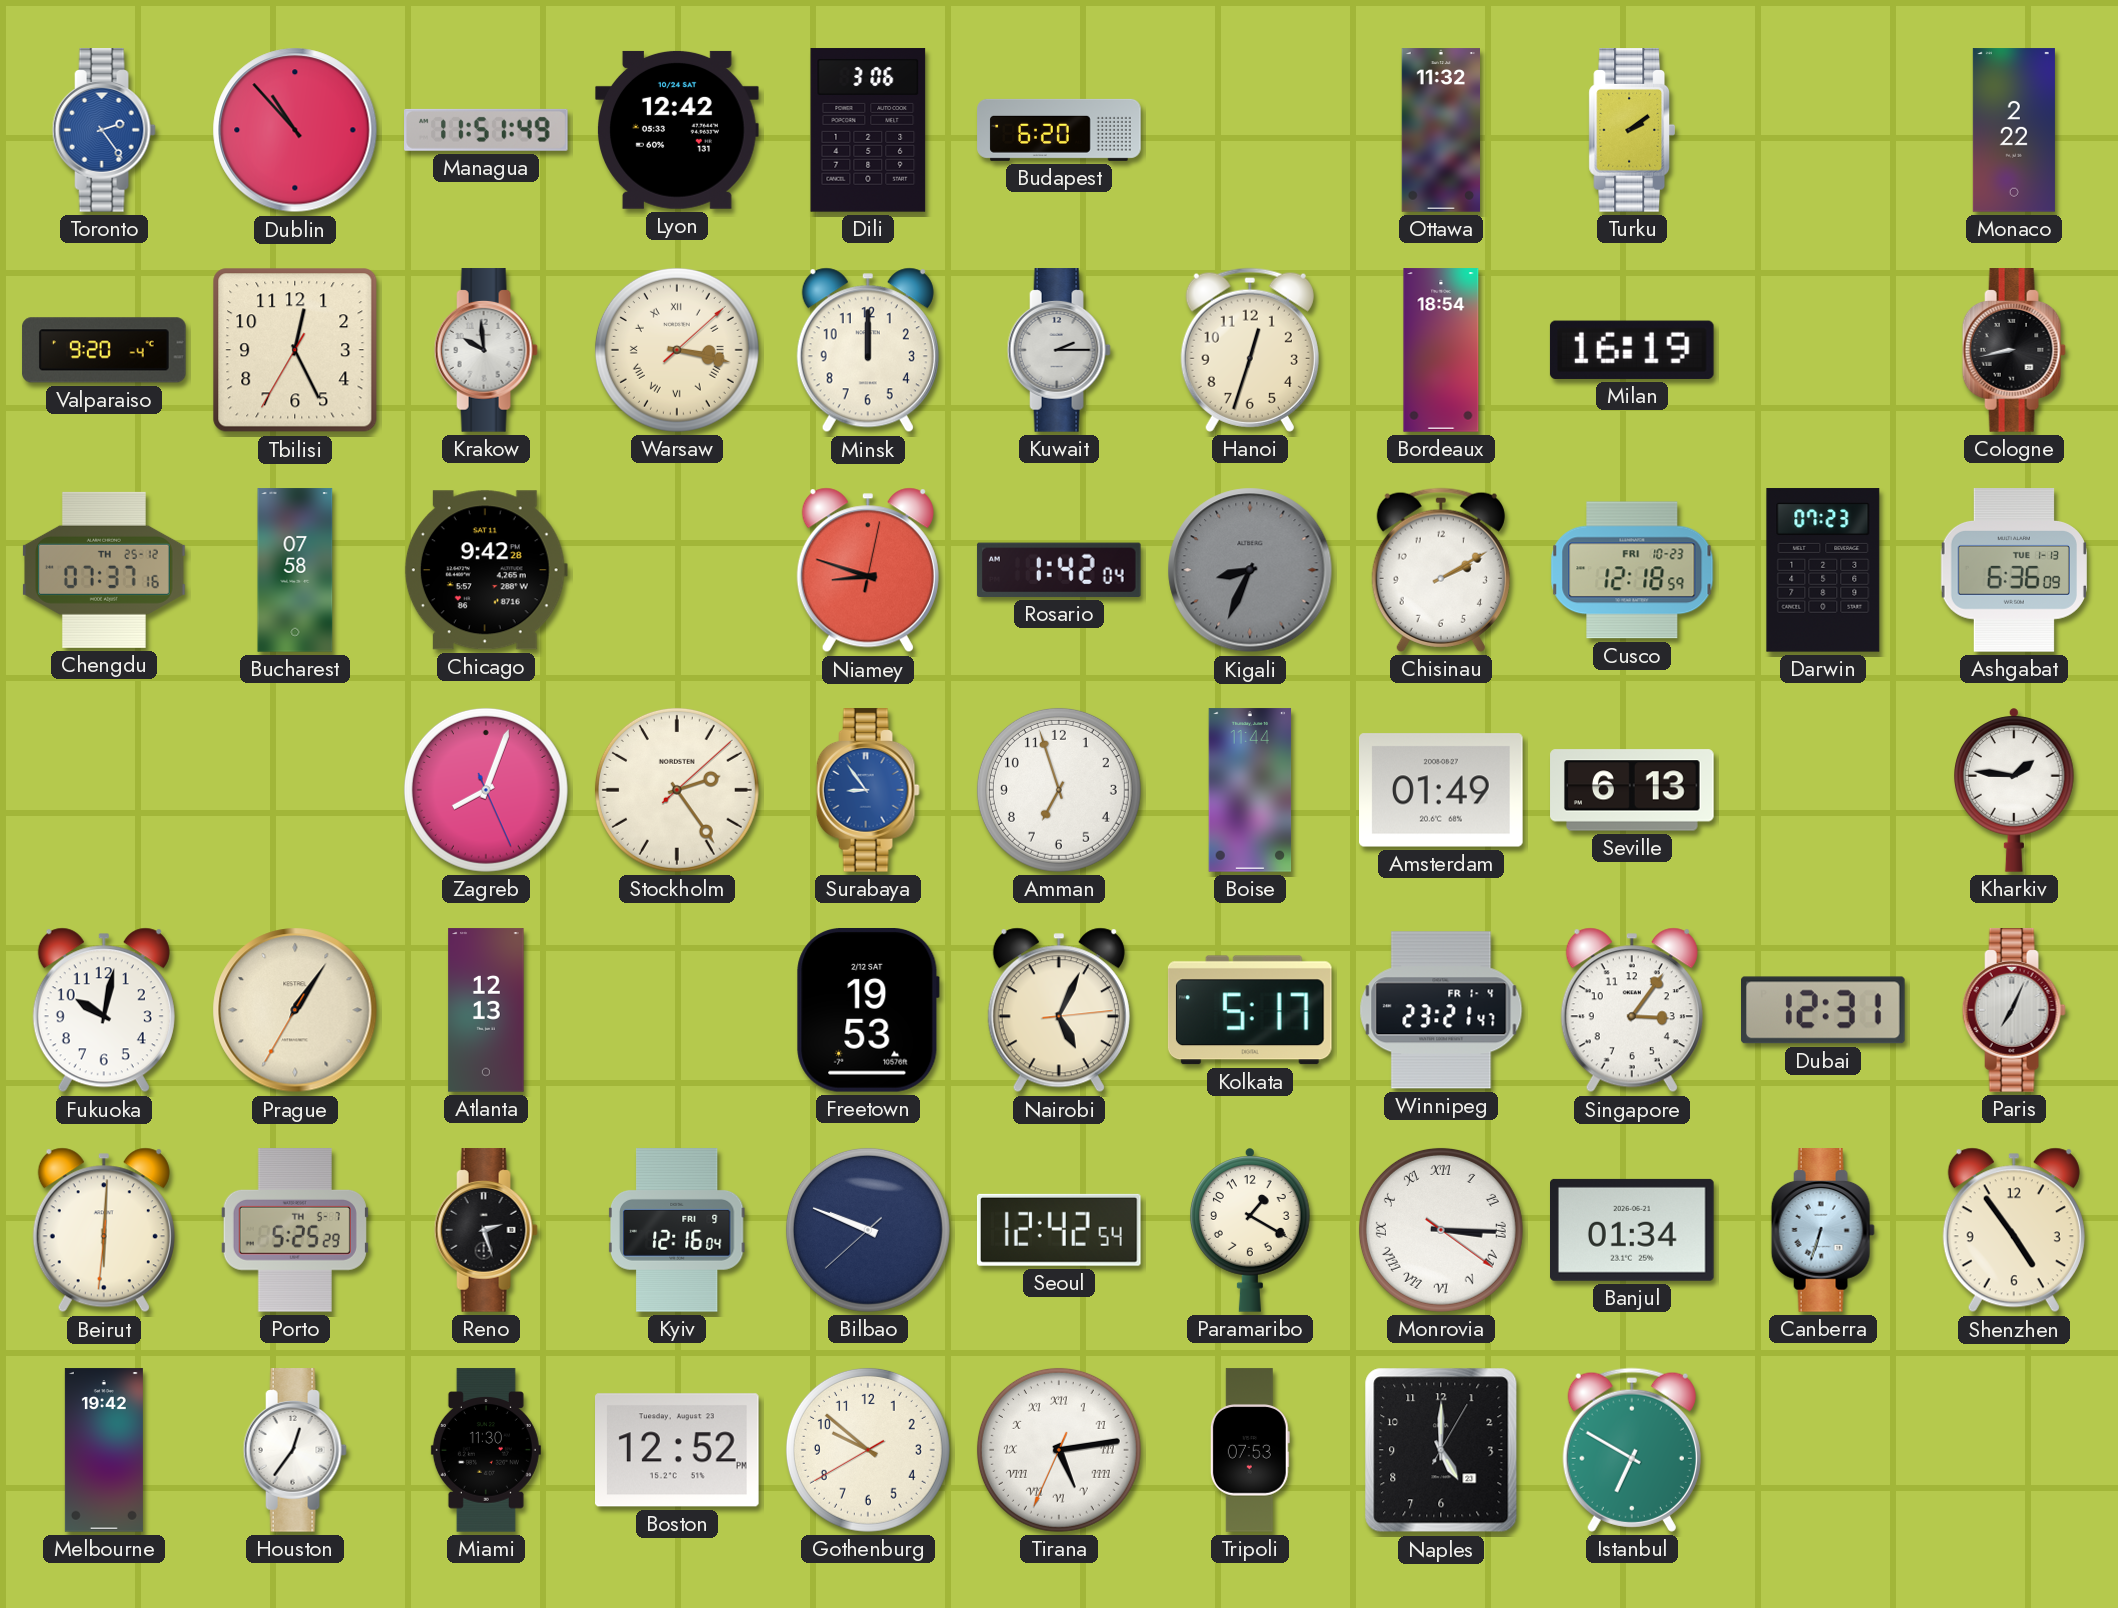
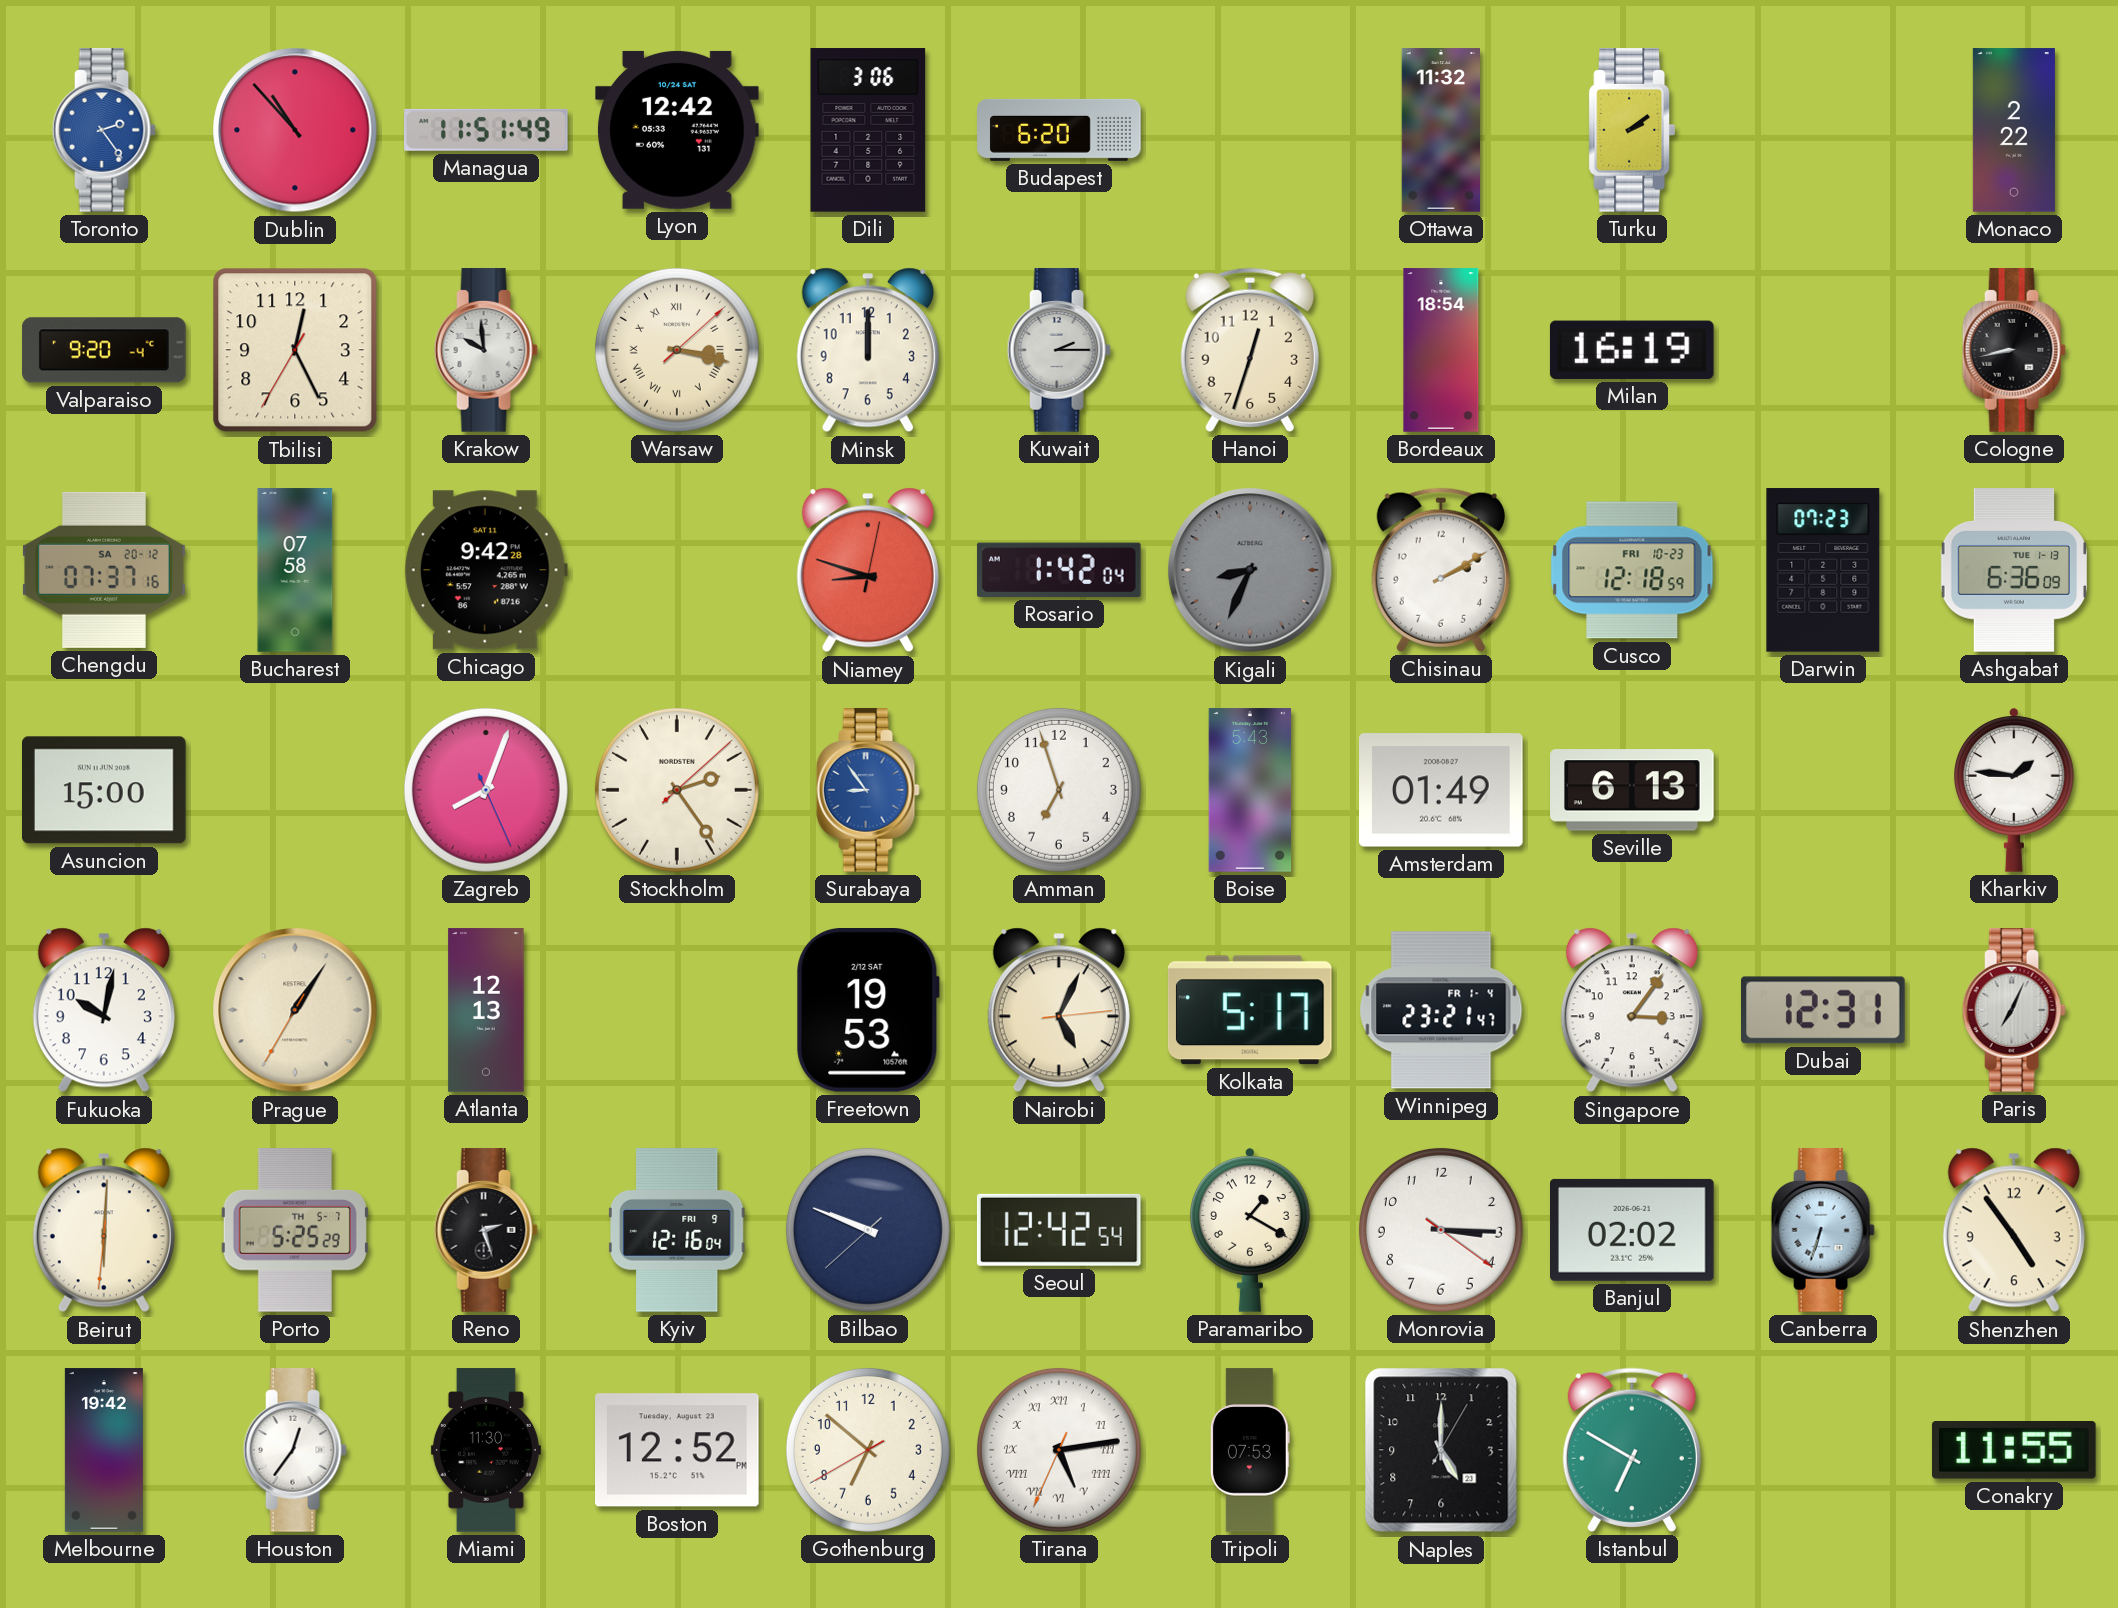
Chengdu date: TH 25-12 -> SA 20-12 (104, 570)
Asuncion: none -> 15:00 (105, 790)
Boise: 11:44 -> 5:43 (1250, 790)
Monrovia numerals: Roman -> Arabic (1441, 1230)
Banjul: 01:34 -> 02:02 (1633, 1230)
Gothenburg: 9:51 -> 6:51 (868, 1450)
Conakry: none -> 11:55 (2014, 1451)
